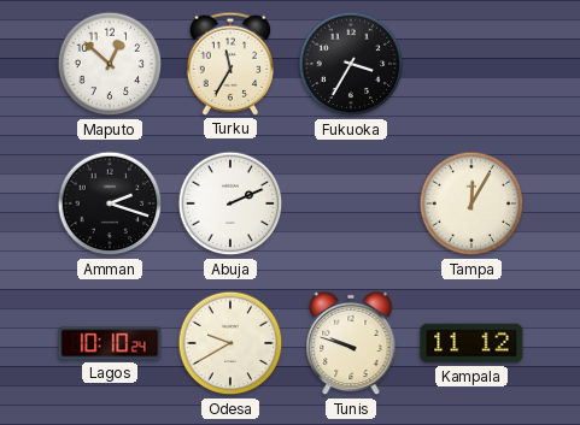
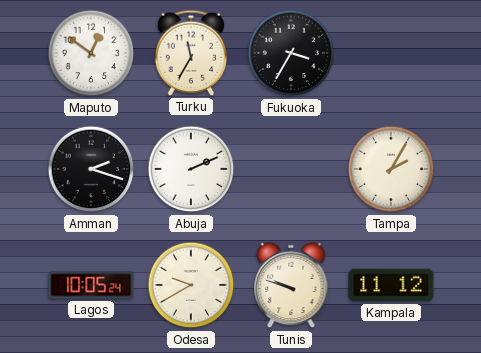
Maputo: 12:52 -> 12:51 (91, 53)
Tampa: 12:05 -> 2:05 (391, 169)
Lagos: 10:10 -> 10:05 (91, 285)
